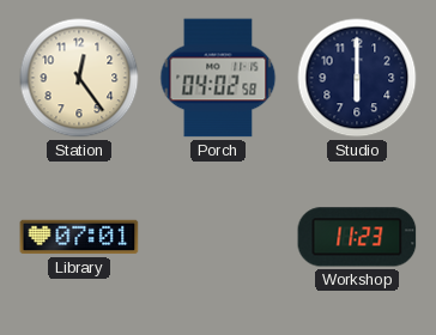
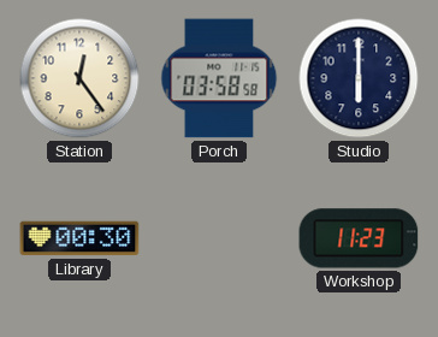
Porch: 04:02 -> 03:58 (219, 78)
Library: 07:01 -> 00:30 (79, 238)
